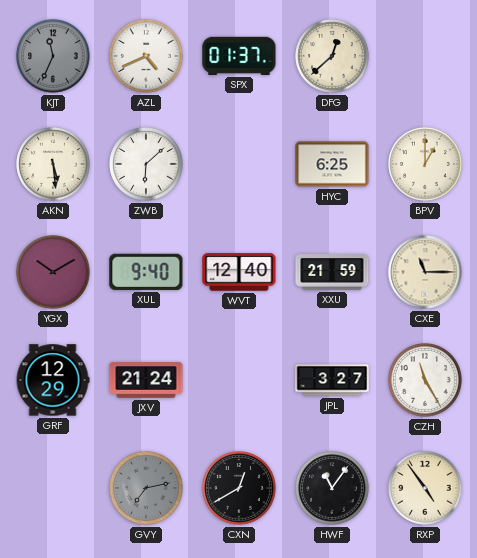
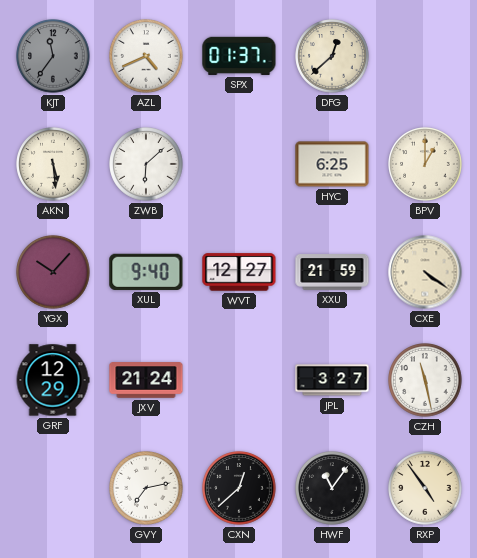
KJT: 11:34 -> 11:36 (53, 56)
YGX: 10:10 -> 10:07 (53, 272)
WVT: 12:40 -> 12:27 (239, 272)
CXE: 11:15 -> 4:21 (425, 272)
CZH: 11:25 -> 11:28 (425, 380)
GVY dial: grey -> white (146, 488)
CXN: 12:40 -> 12:38 (239, 488)
